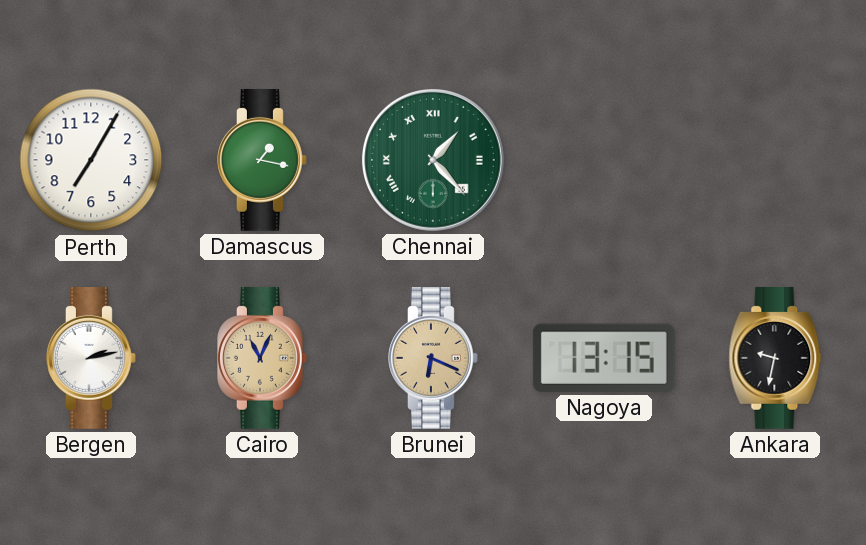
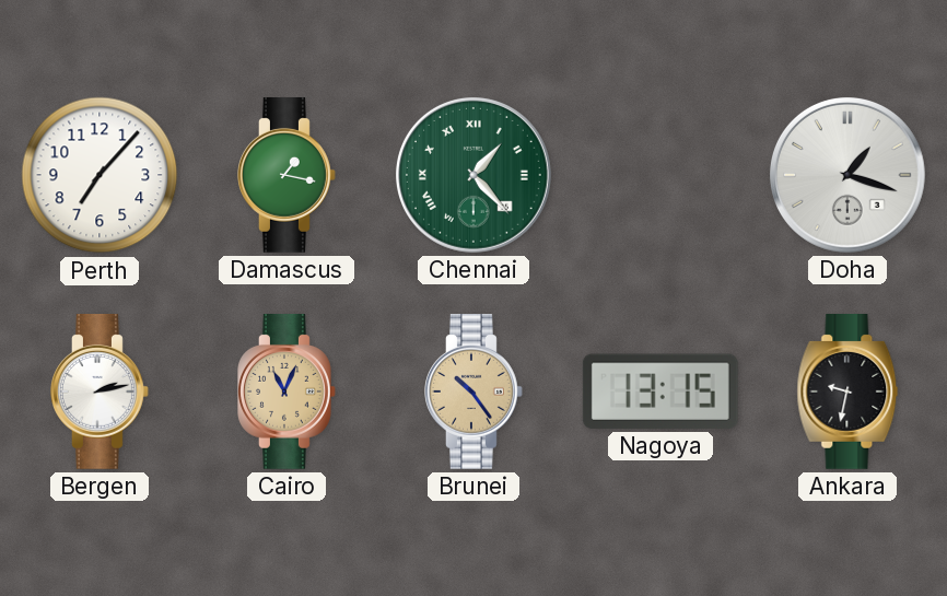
Perth: 7:05 -> 7:07 (100, 175)
Doha: none -> 1:18 (847, 175)
Brunei: 6:19 -> 10:24 (475, 393)
